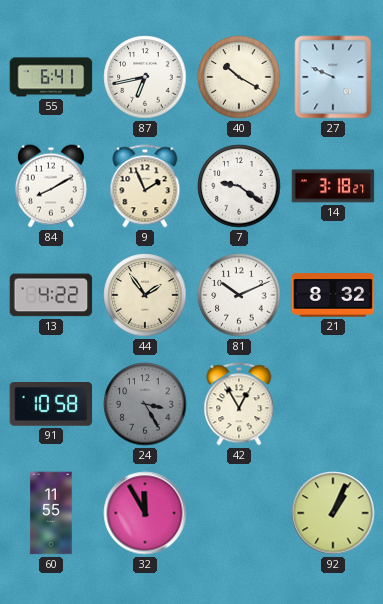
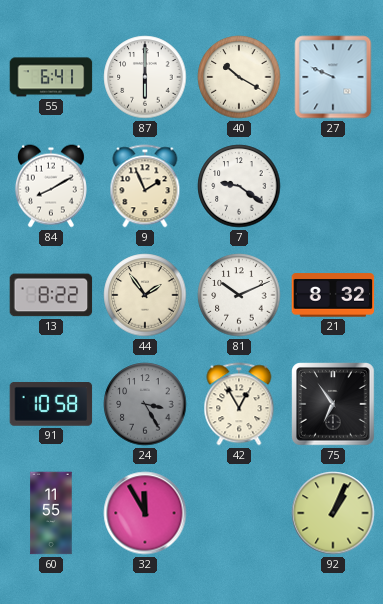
87: 6:43 -> 6:00 (145, 77)
14: 3:18 -> none (333, 186)
13: 4:22 -> 8:22 (51, 295)
75: none -> 6:54 (333, 404)
